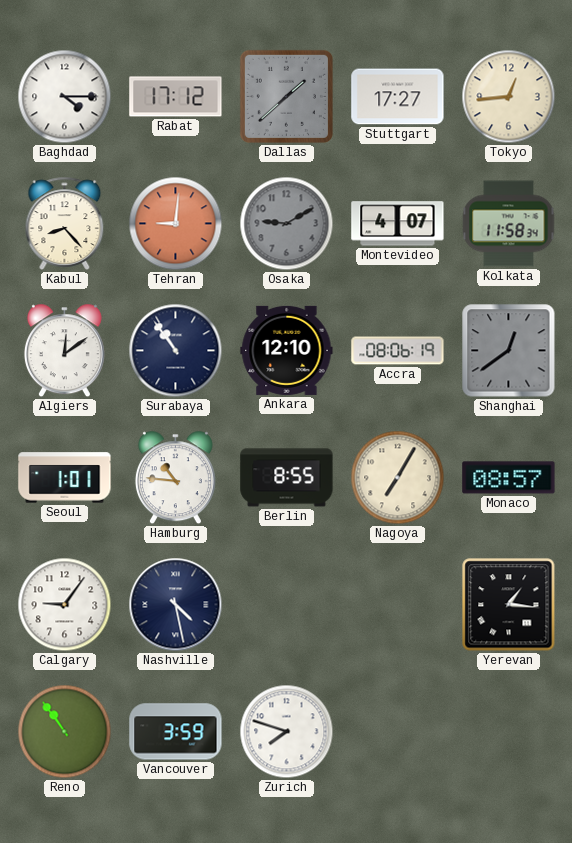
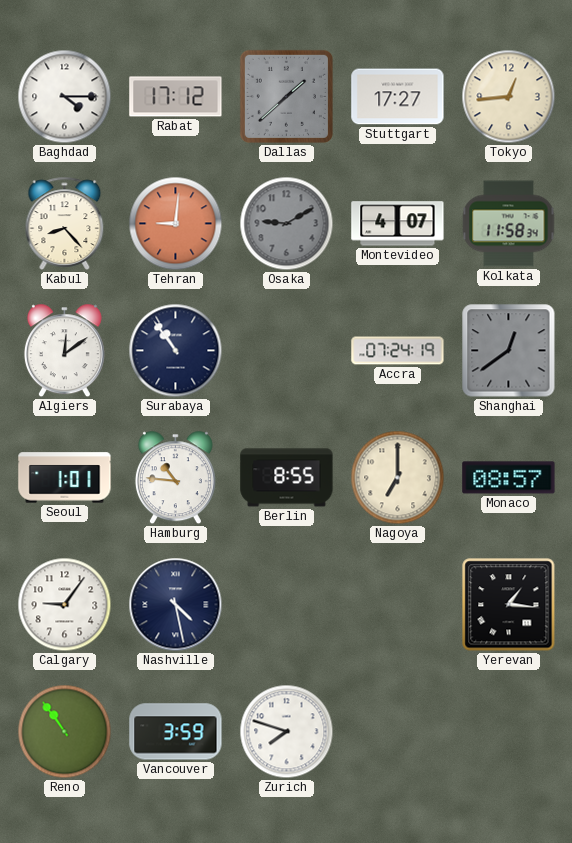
Ankara: 12:10 -> none (287, 350)
Accra: 08:06 -> 07:24 (398, 351)
Nagoya: 7:05 -> 7:00 (398, 478)
